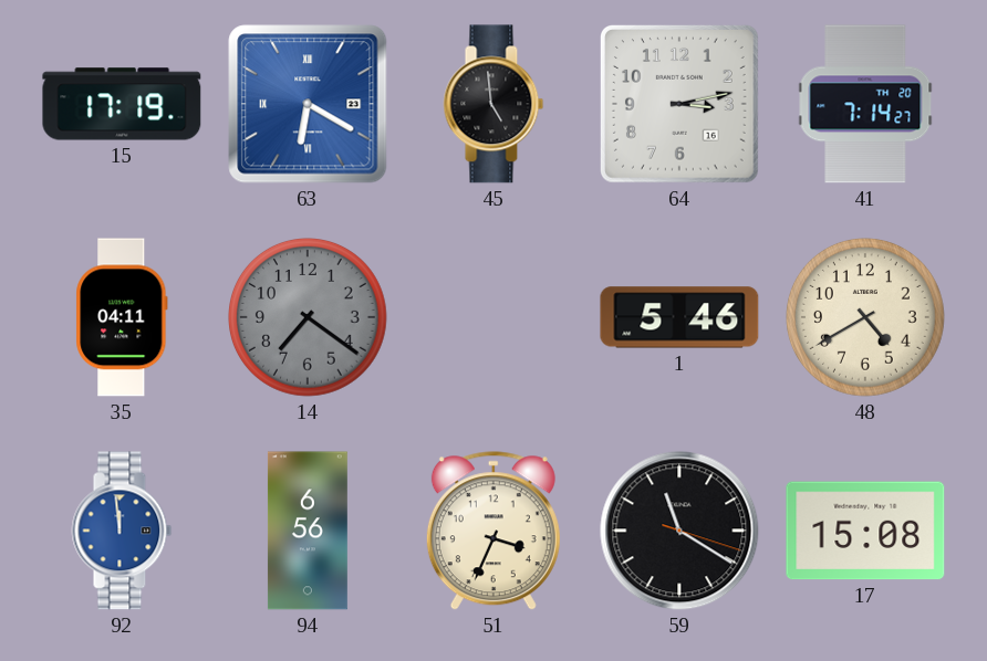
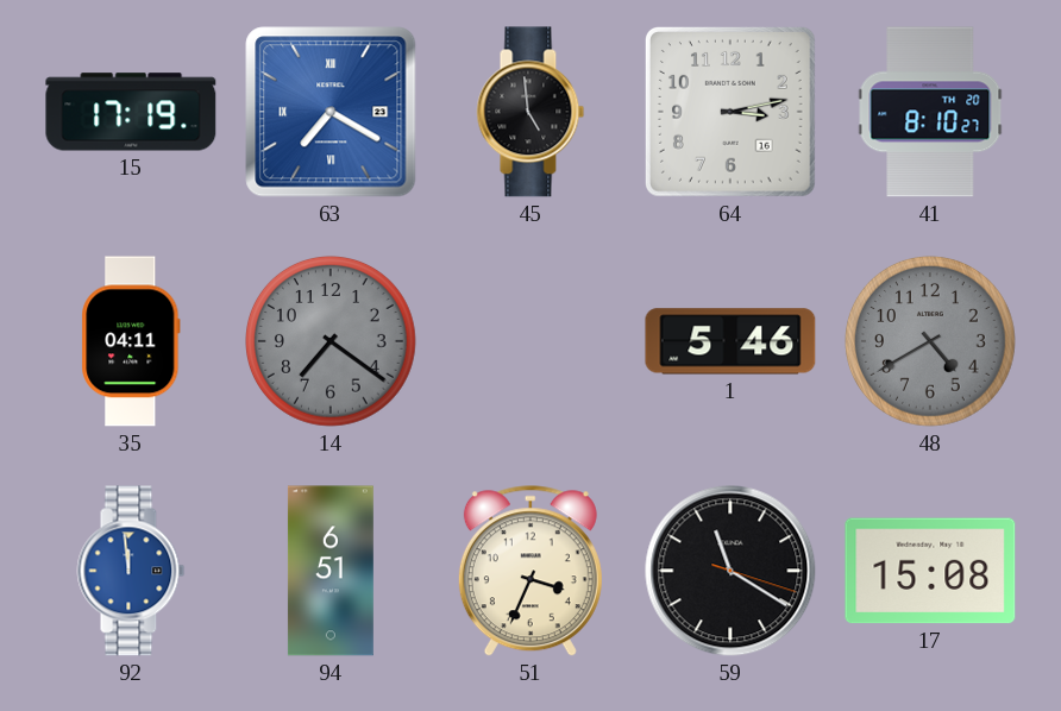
63: 6:20 -> 7:20 (331, 112)
41: 7:14 -> 8:10 (930, 112)
48 dial: cream -> grey (931, 342)
94: 6:56 -> 6:51 (331, 571)
